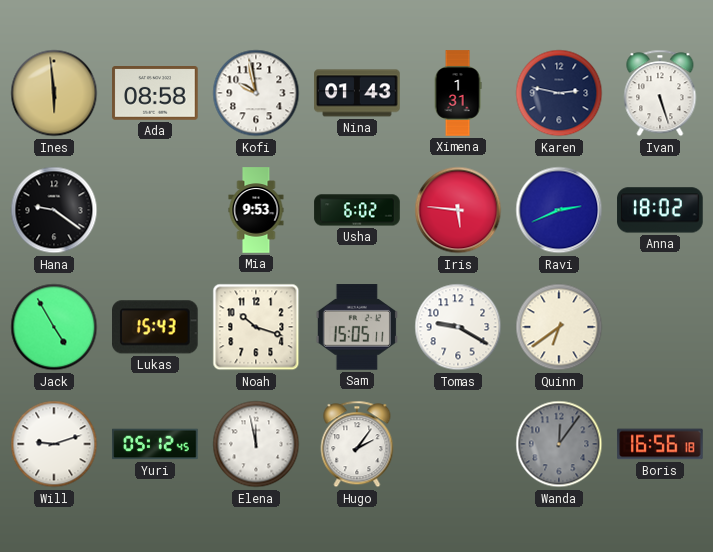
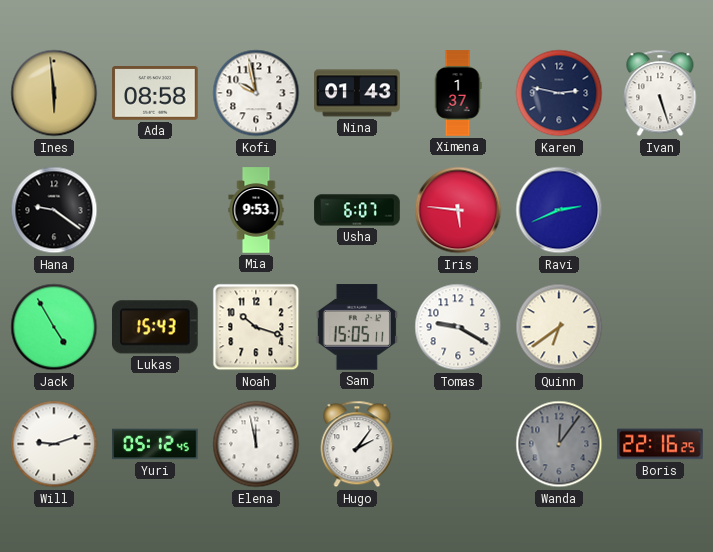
Ximena: 1:31 -> 1:37 (458, 93)
Usha: 6:02 -> 6:07 (357, 210)
Anna: 18:02 -> none (660, 210)
Boris: 16:56 -> 22:16 (660, 444)
